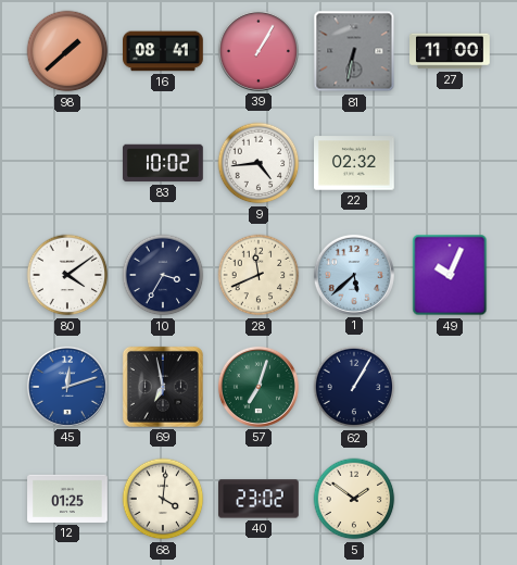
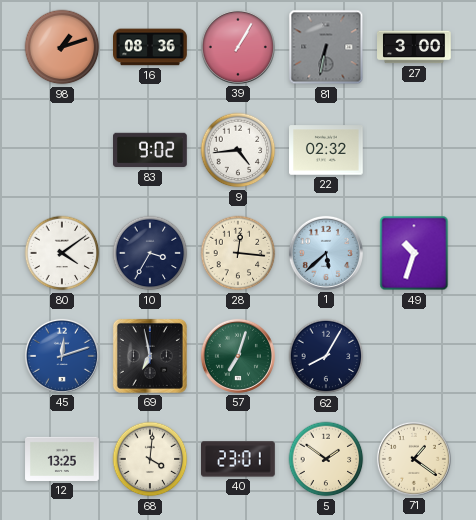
98: 1:38 -> 1:12 (62, 47)
16: 08:41 -> 08:36 (151, 47)
27: 11:00 -> 3:00 (415, 47)
83: 10:02 -> 9:02 (150, 150)
28: 11:41 -> 12:16 (238, 253)
49: 10:04 -> 10:33 (414, 253)
62: 1:05 -> 8:05 (326, 356)
12: 01:25 -> 13:25 (62, 459)
40: 23:02 -> 23:01 (239, 459)
71: none -> 1:21 (414, 459)
